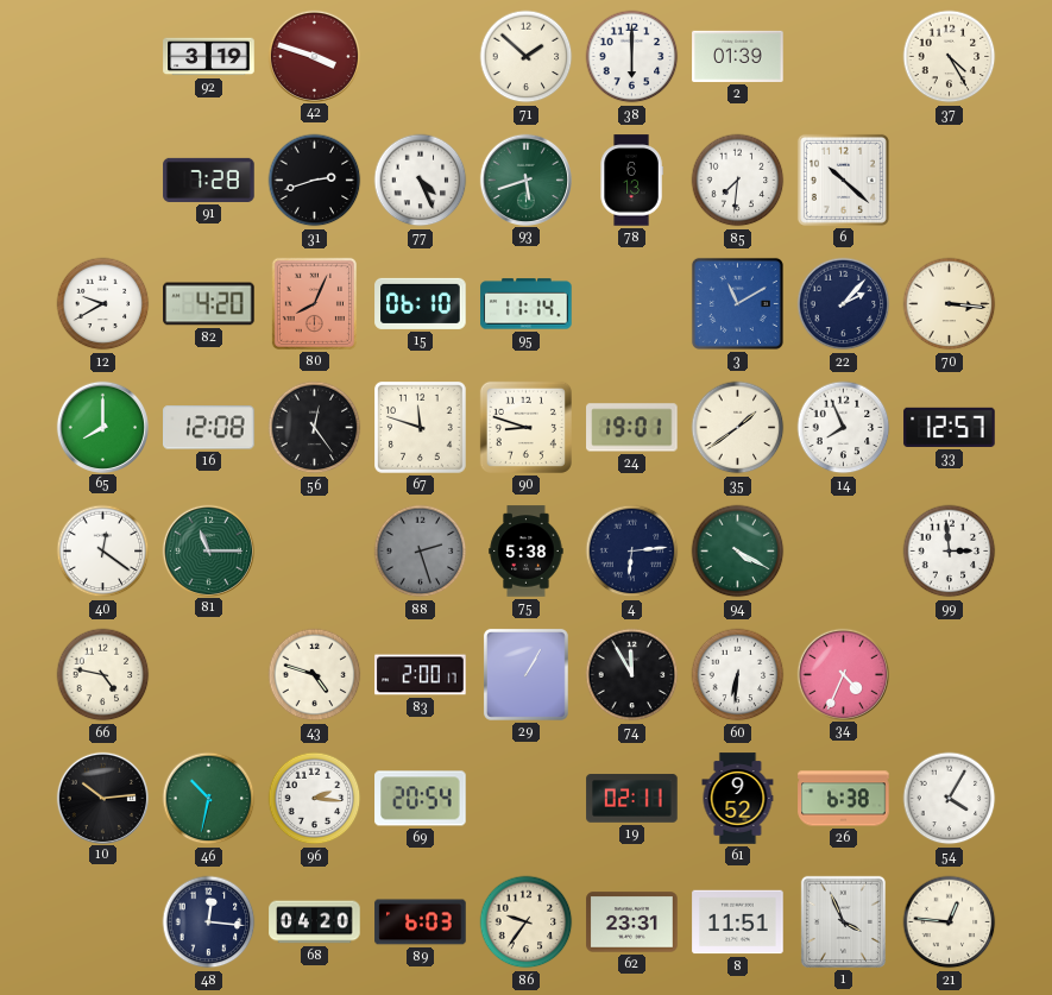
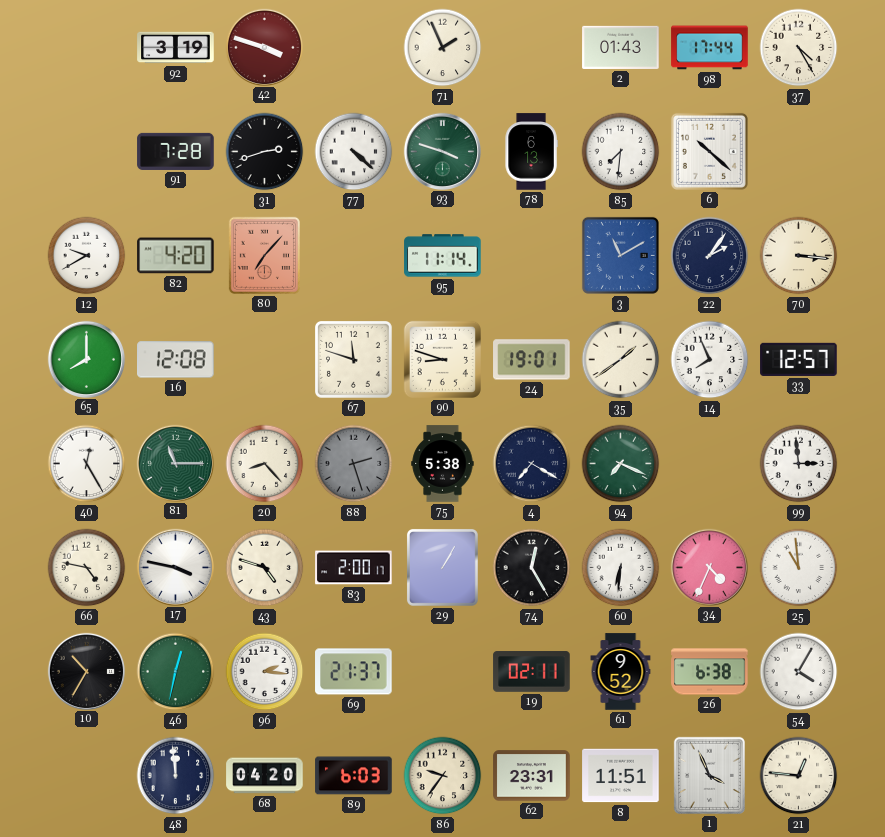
71: 1:52 -> 1:56 (443, 48)
38: 6:00 -> none (632, 57)
2: 01:39 -> 01:43 (621, 47)
98: none -> 17:44 (710, 48)
77: 4:26 -> 4:22 (354, 152)
93: 5:42 -> 3:48 (442, 151)
80: 8:04 -> 7:07 (264, 255)
15: 06:10 -> none (421, 303)
22: 2:07 -> 2:06 (710, 256)
56: 12:24 -> none (315, 428)
40: 12:21 -> 12:25 (87, 464)
20: none -> 8:23 (265, 464)
4: 6:14 -> 7:20 (532, 464)
94: 4:20 -> 7:19 (621, 464)
17: none -> 3:47 (175, 567)
74: 11:55 -> 12:25 (532, 568)
25: none -> 10:59 (799, 568)
10: 10:14 -> 10:35 (86, 671)
46: 10:32 -> 12:32 (176, 672)
69: 20:54 -> 21:37 (354, 672)
48: 12:16 -> 11:59 (176, 776)
